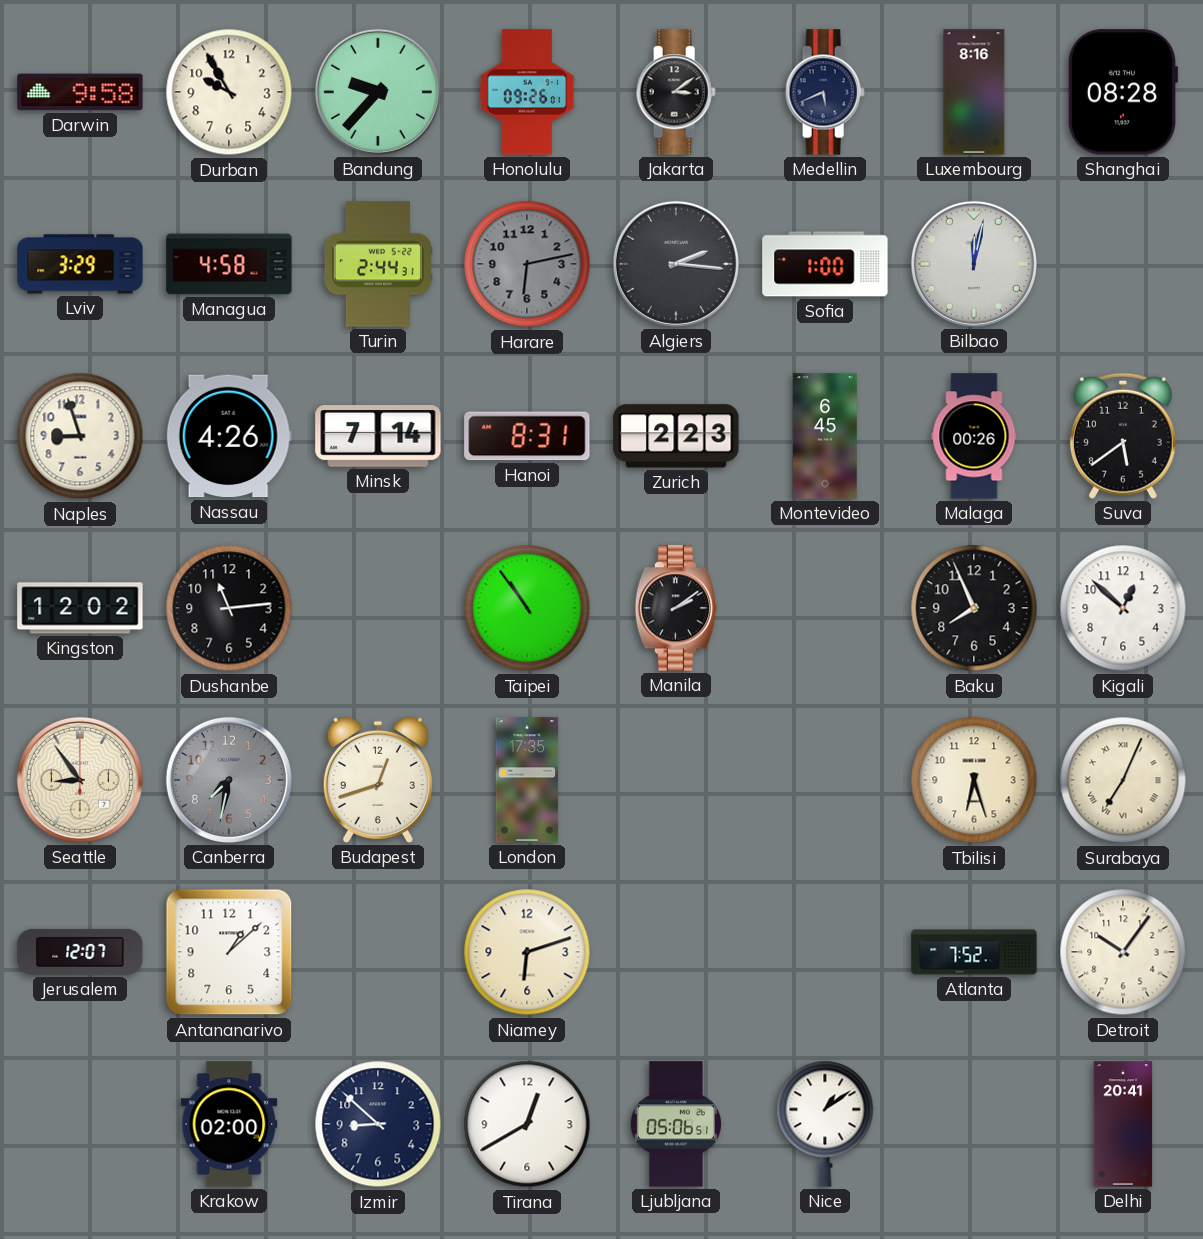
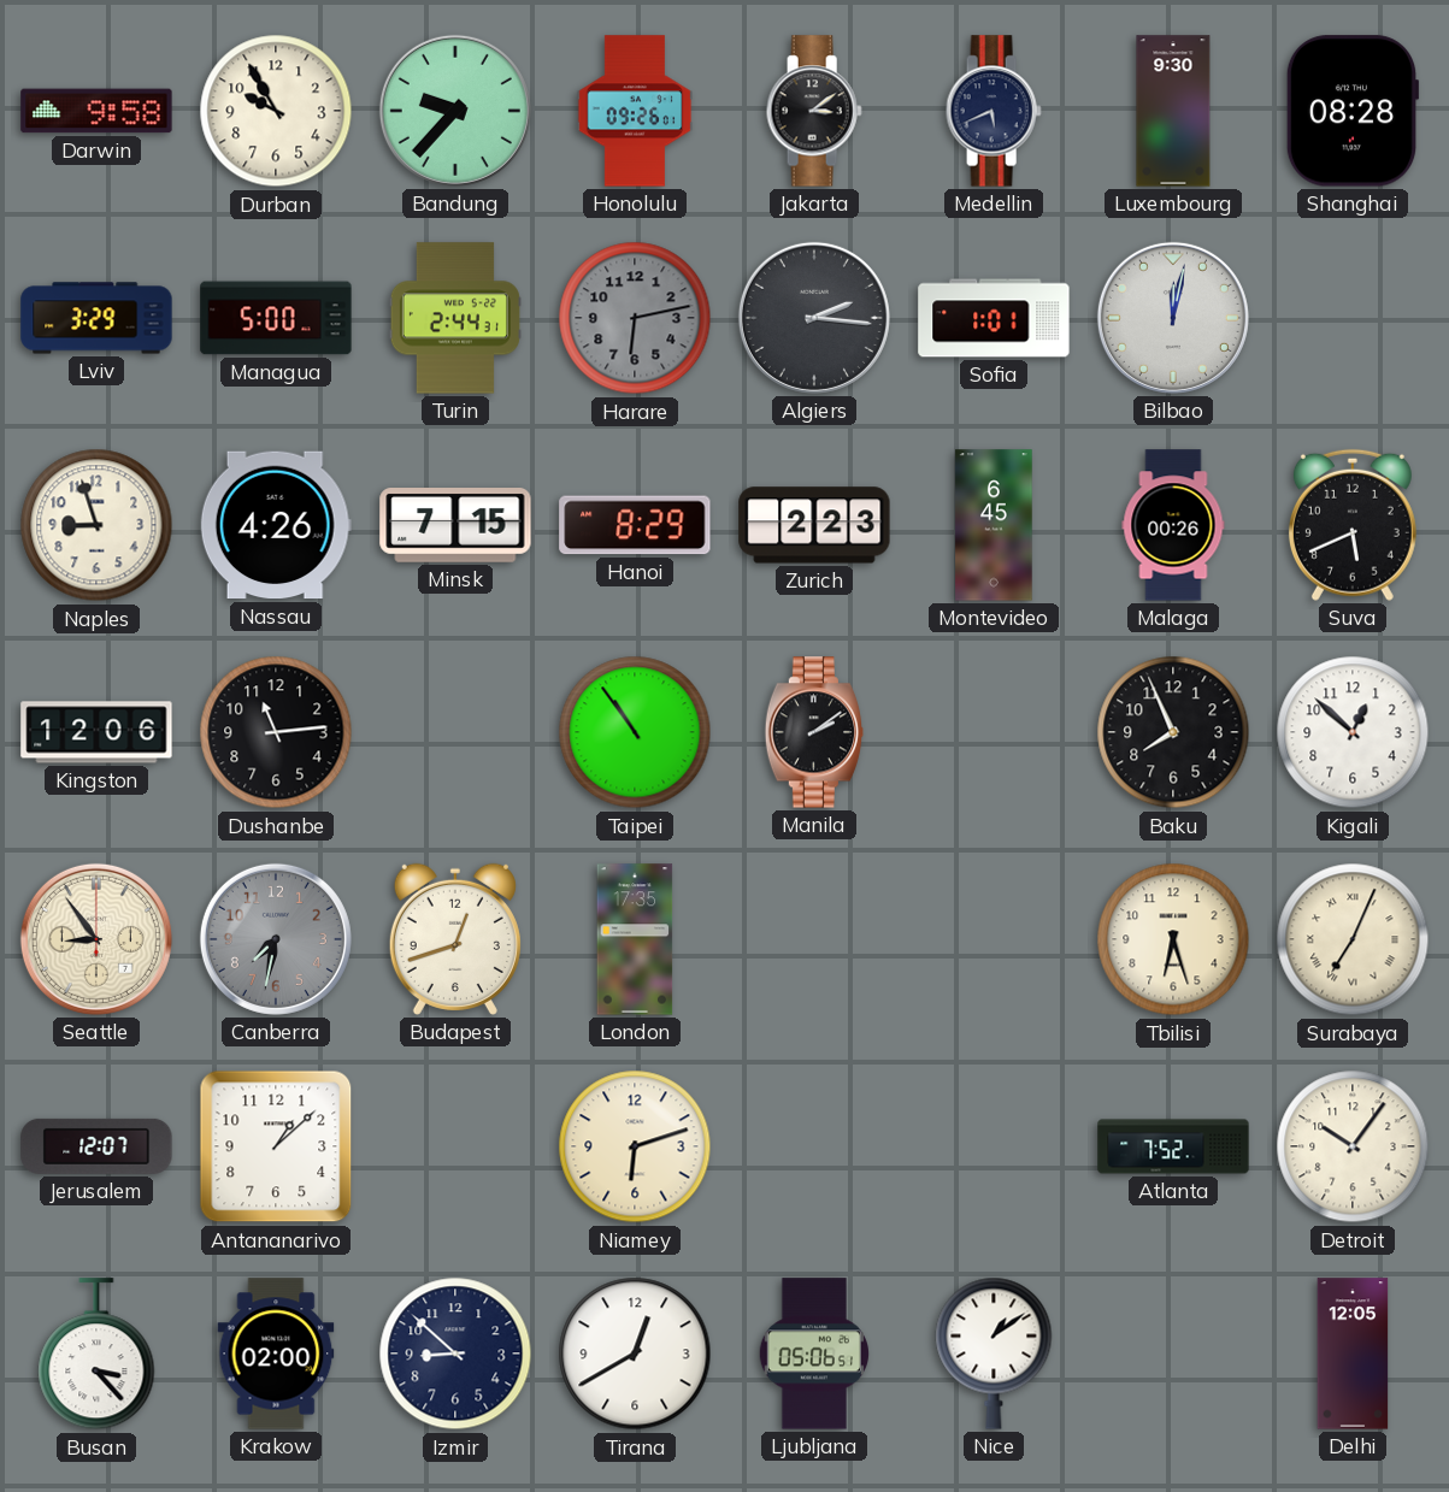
Luxembourg: 8:16 -> 9:30 (1173, 111)
Managua: 4:58 -> 5:00 (276, 318)
Sofia: 1:00 -> 1:01 (994, 318)
Minsk: 7:14 -> 7:15 (455, 526)
Hanoi: 8:31 -> 8:29 (635, 525)
Suva: 5:39 -> 5:41 (1353, 525)
Kingston: 12:02 -> 12:06 (96, 732)
Busan: none -> 3:23 (96, 1355)
Delhi: 20:41 -> 12:05 (1353, 1354)
